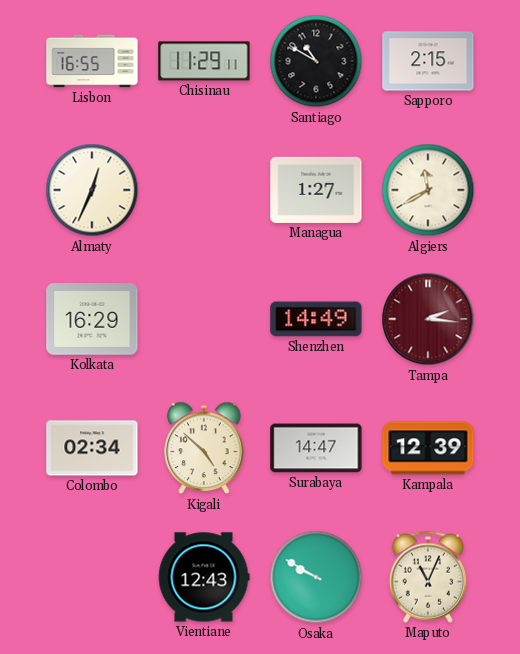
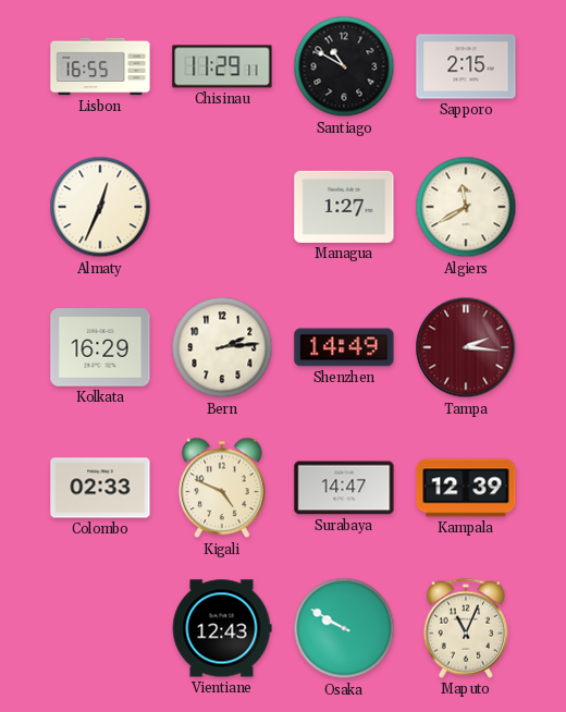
Bern: none -> 2:14 (222, 347)
Colombo: 02:34 -> 02:33 (100, 488)
Kigali: 4:52 -> 4:49 (222, 488)
